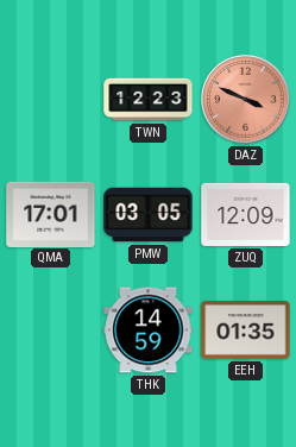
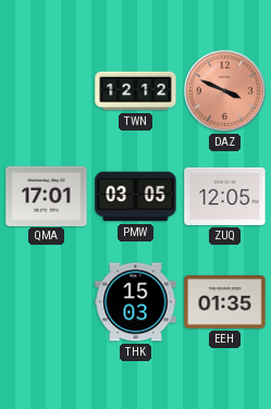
TWN: 12:23 -> 12:12 (136, 91)
ZUQ: 12:09 -> 12:05 (225, 196)
THK: 14:59 -> 15:03 (136, 302)
